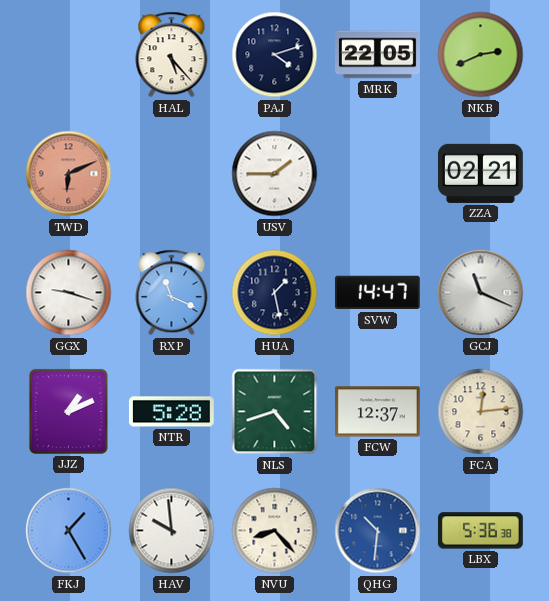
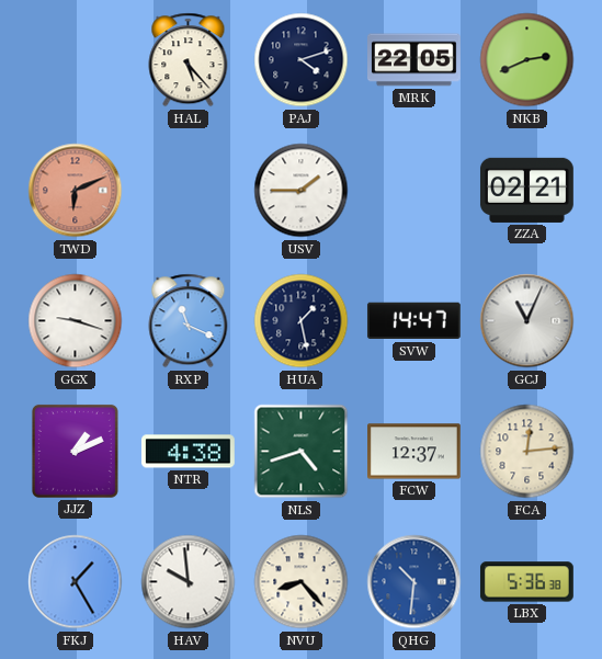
GCJ: 11:19 -> 11:04 (527, 321)
NTR: 5:28 -> 4:38 (188, 452)
